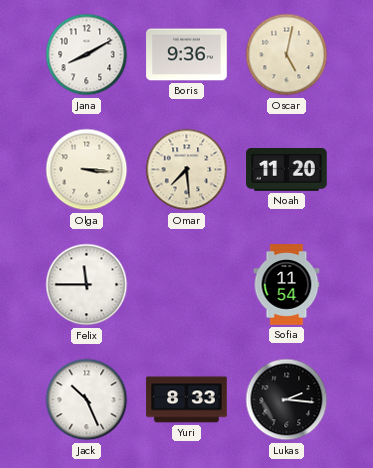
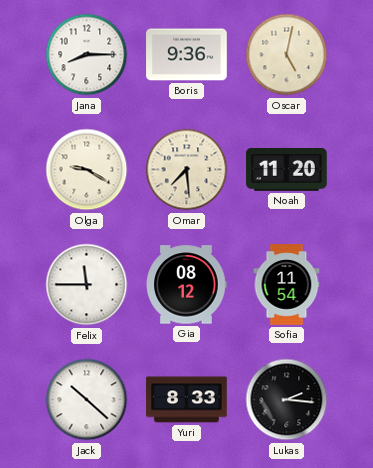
Jana: 8:10 -> 8:15 (87, 55)
Olga: 3:16 -> 9:20 (87, 170)
Gia: none -> 08:12 (186, 285)
Jack: 10:26 -> 10:22 (87, 400)
